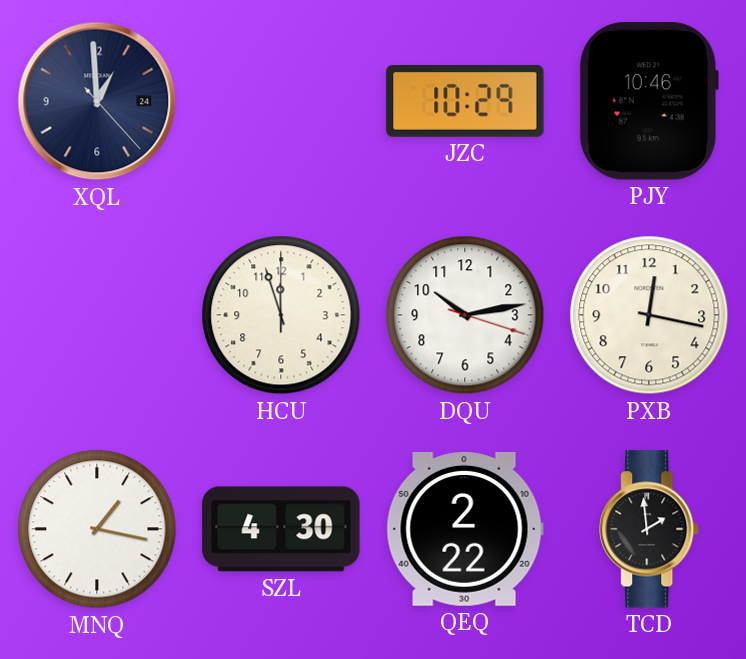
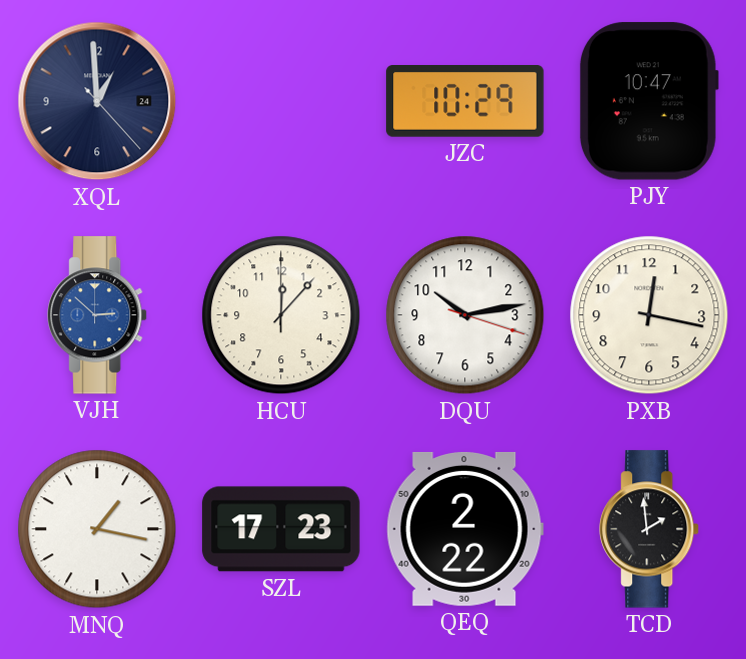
PJY: 10:46 -> 10:47 (649, 101)
VJH: none -> 2:52 (98, 315)
HCU: 11:57 -> 12:07 (281, 315)
SZL: 4:30 -> 17:23 (281, 529)
